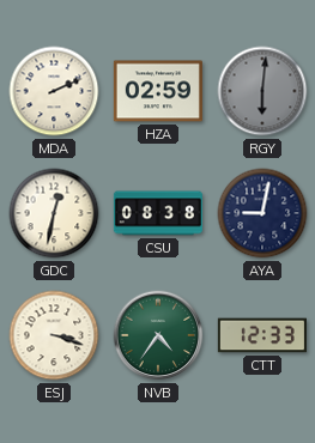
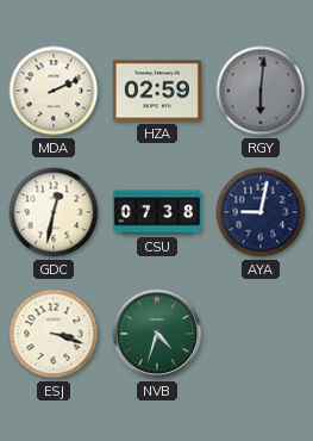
CSU: 08:38 -> 07:38 (157, 212)
NVB: 4:36 -> 4:33 (157, 334)
CTT: 12:33 -> none (262, 335)
